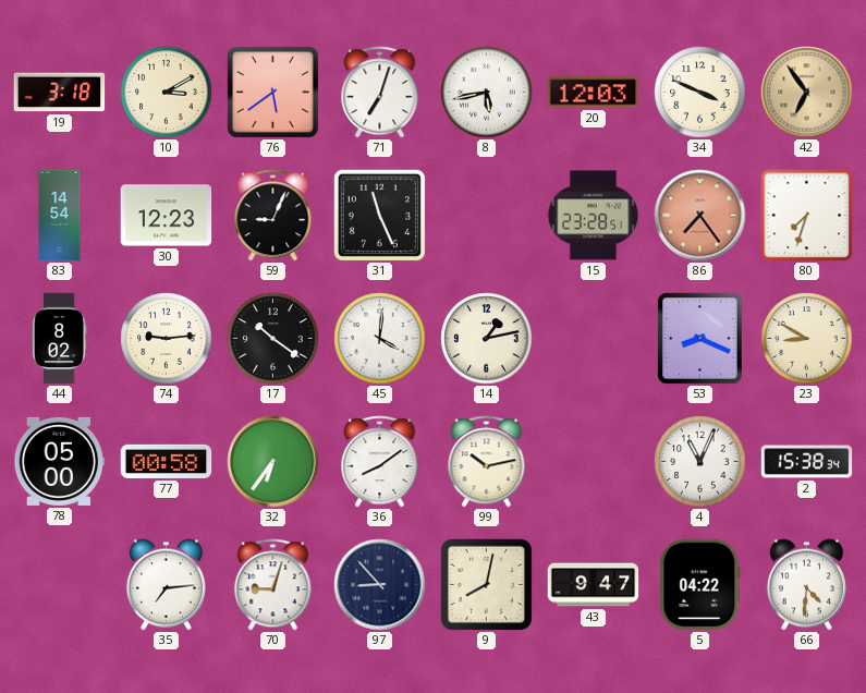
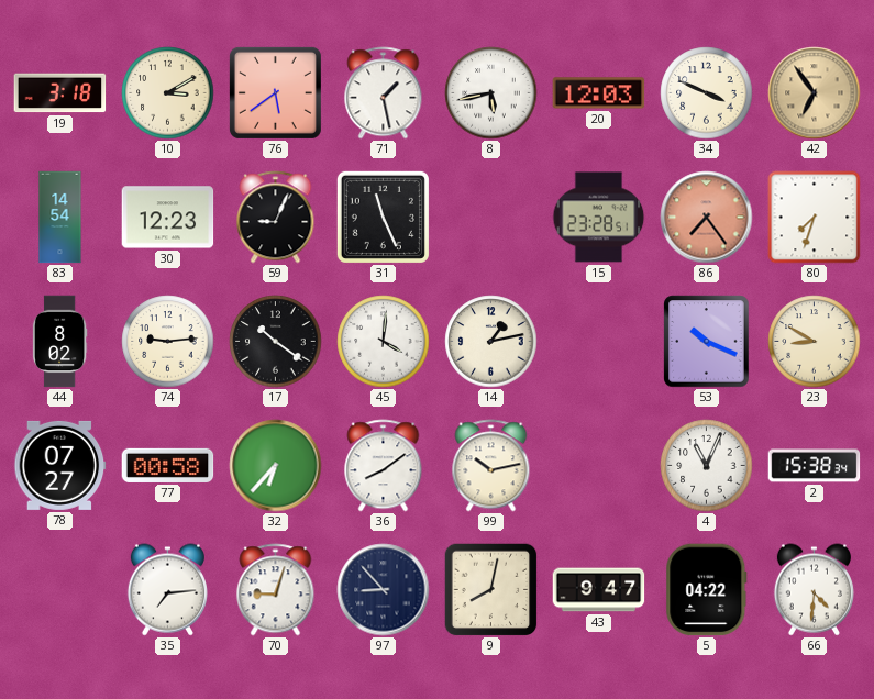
71: 7:03 -> 1:28 (384, 93)
53: 8:19 -> 10:19 (707, 342)
78: 05:00 -> 07:27 (60, 465)
32: 6:36 -> 6:37 (276, 466)
